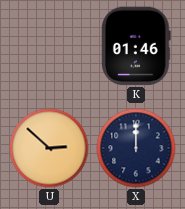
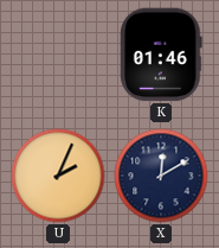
U: 2:52 -> 2:04 (58, 176)
X: 12:00 -> 12:10 (161, 176)
